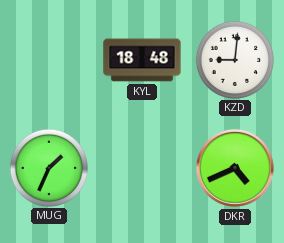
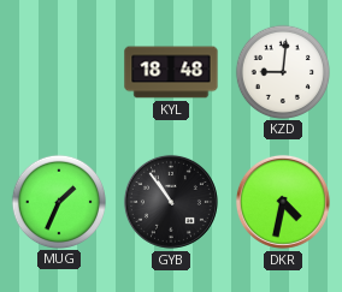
GYB: none -> 10:54 (171, 202)
DKR: 4:41 -> 4:32 (283, 202)
